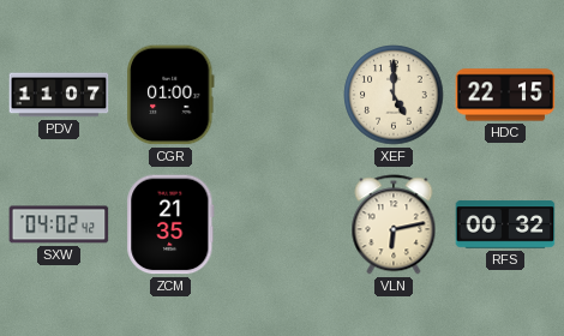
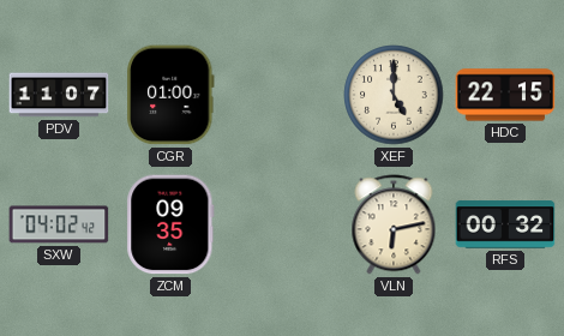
ZCM: 21:35 -> 09:35 (170, 224)
